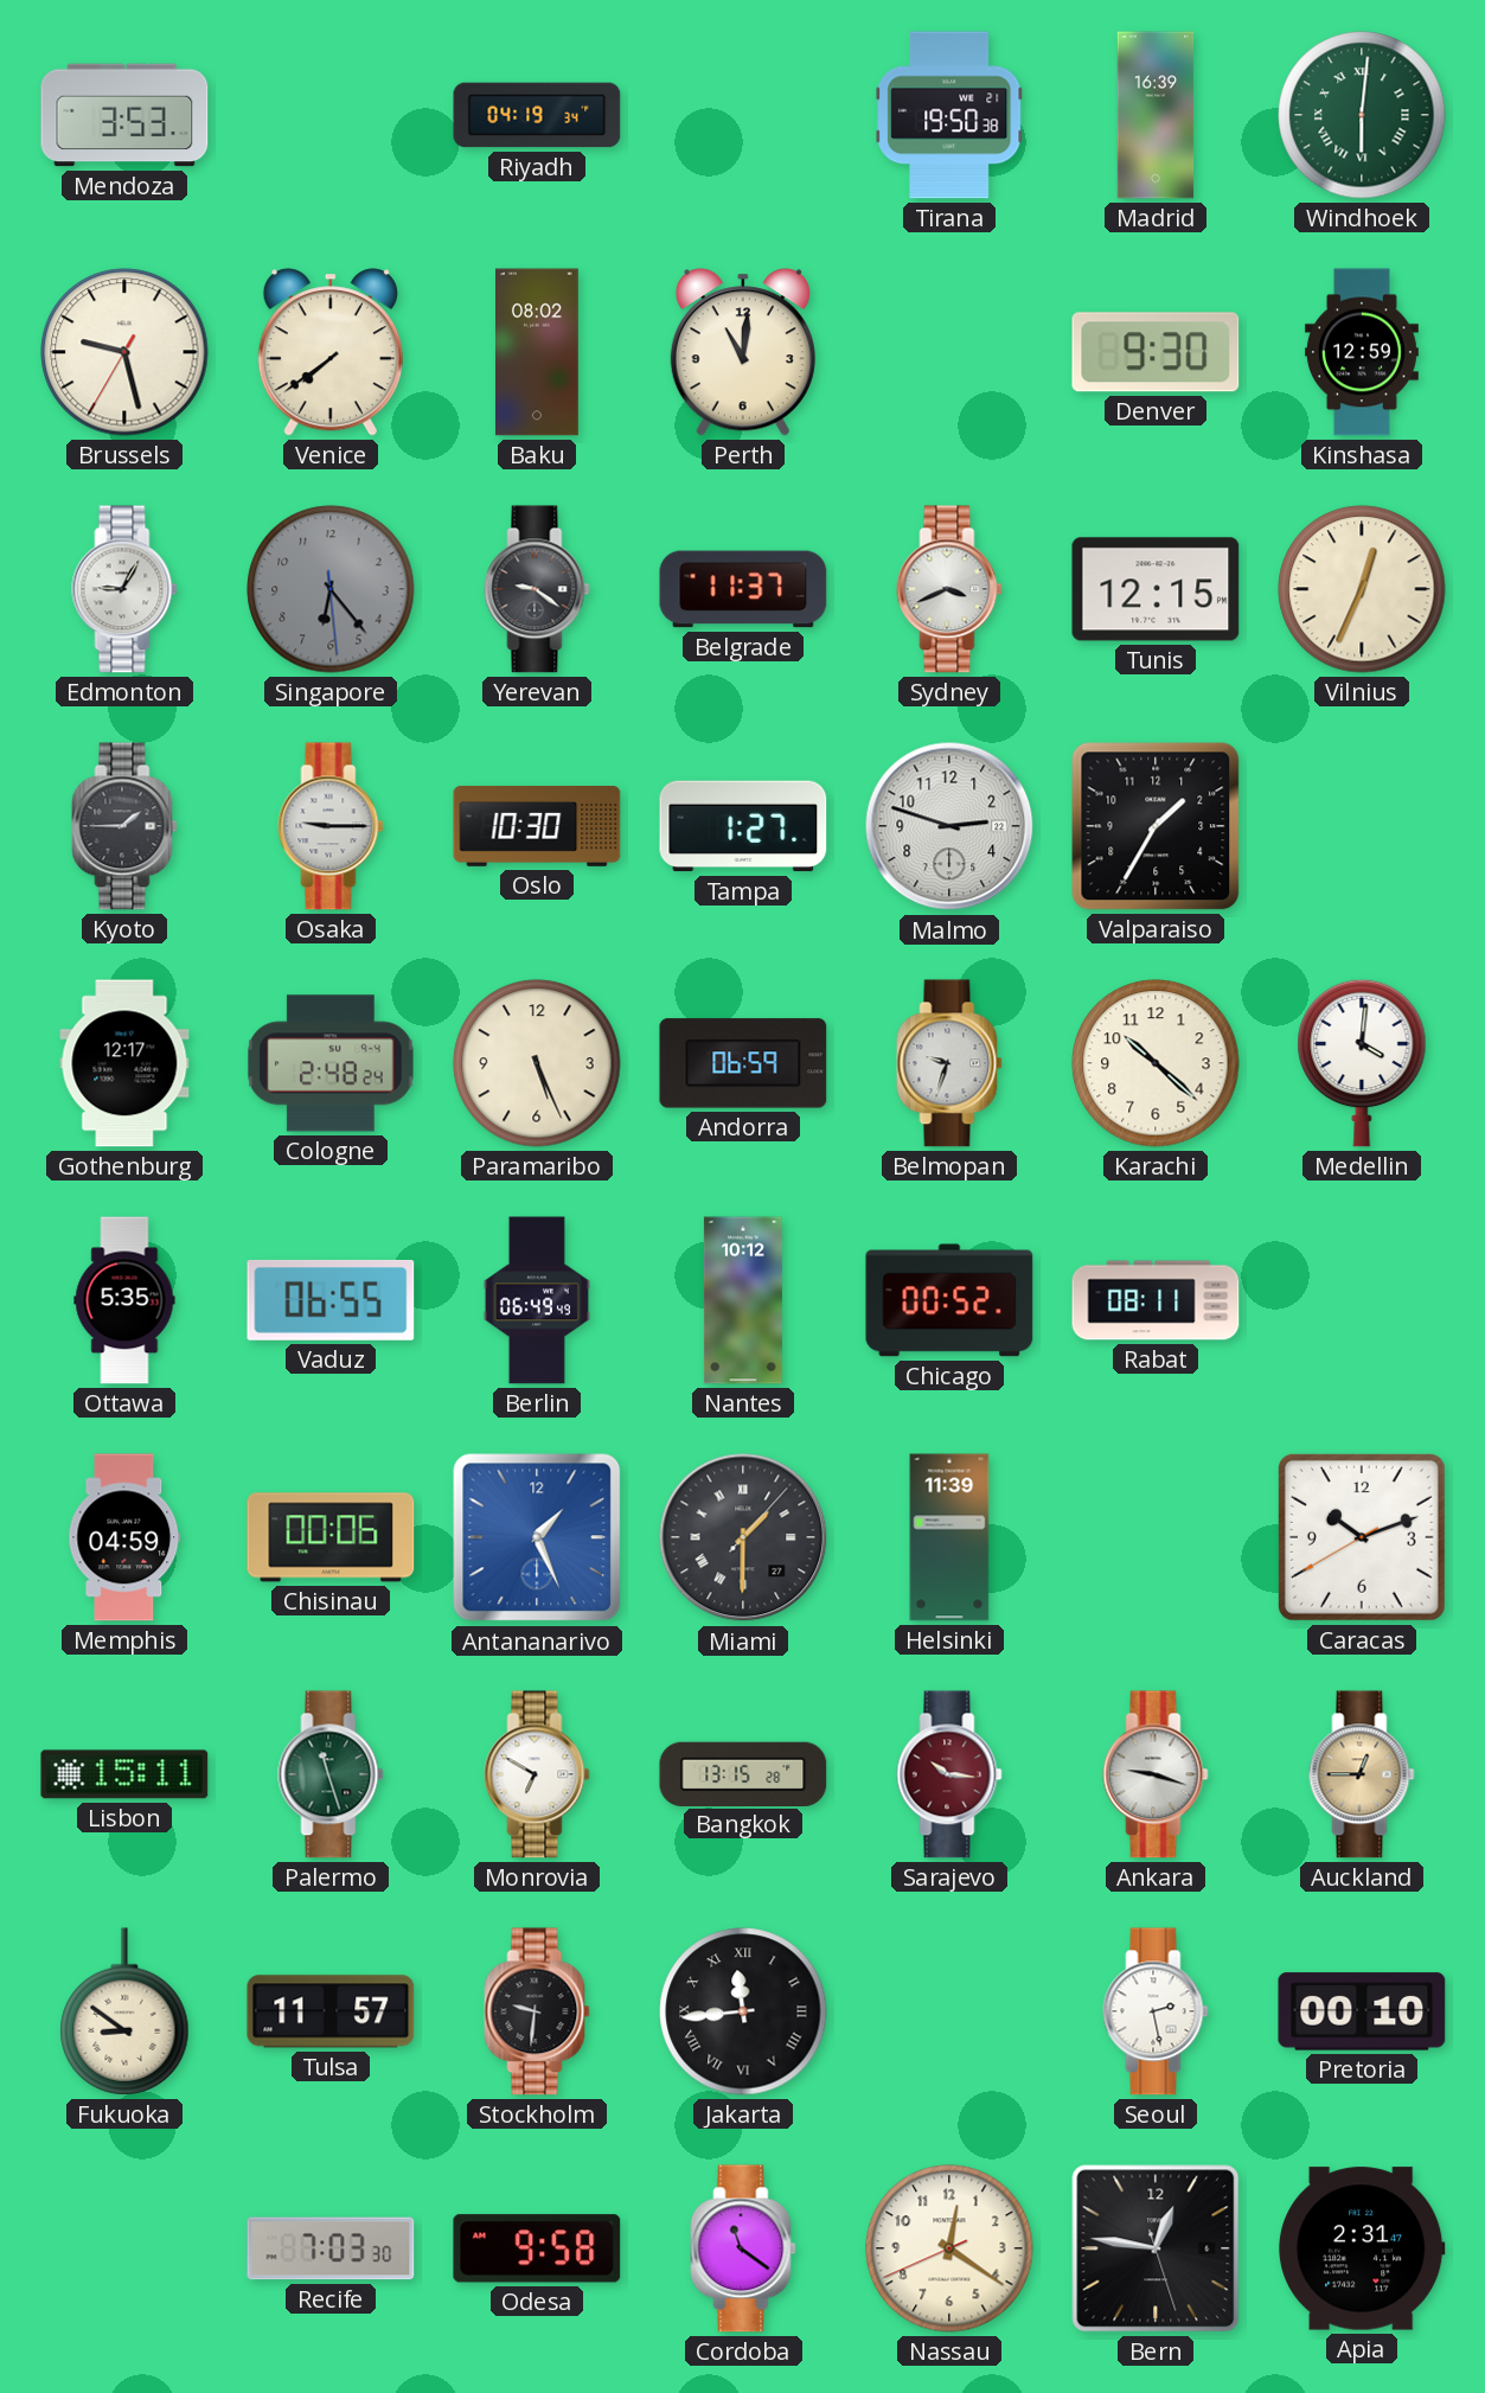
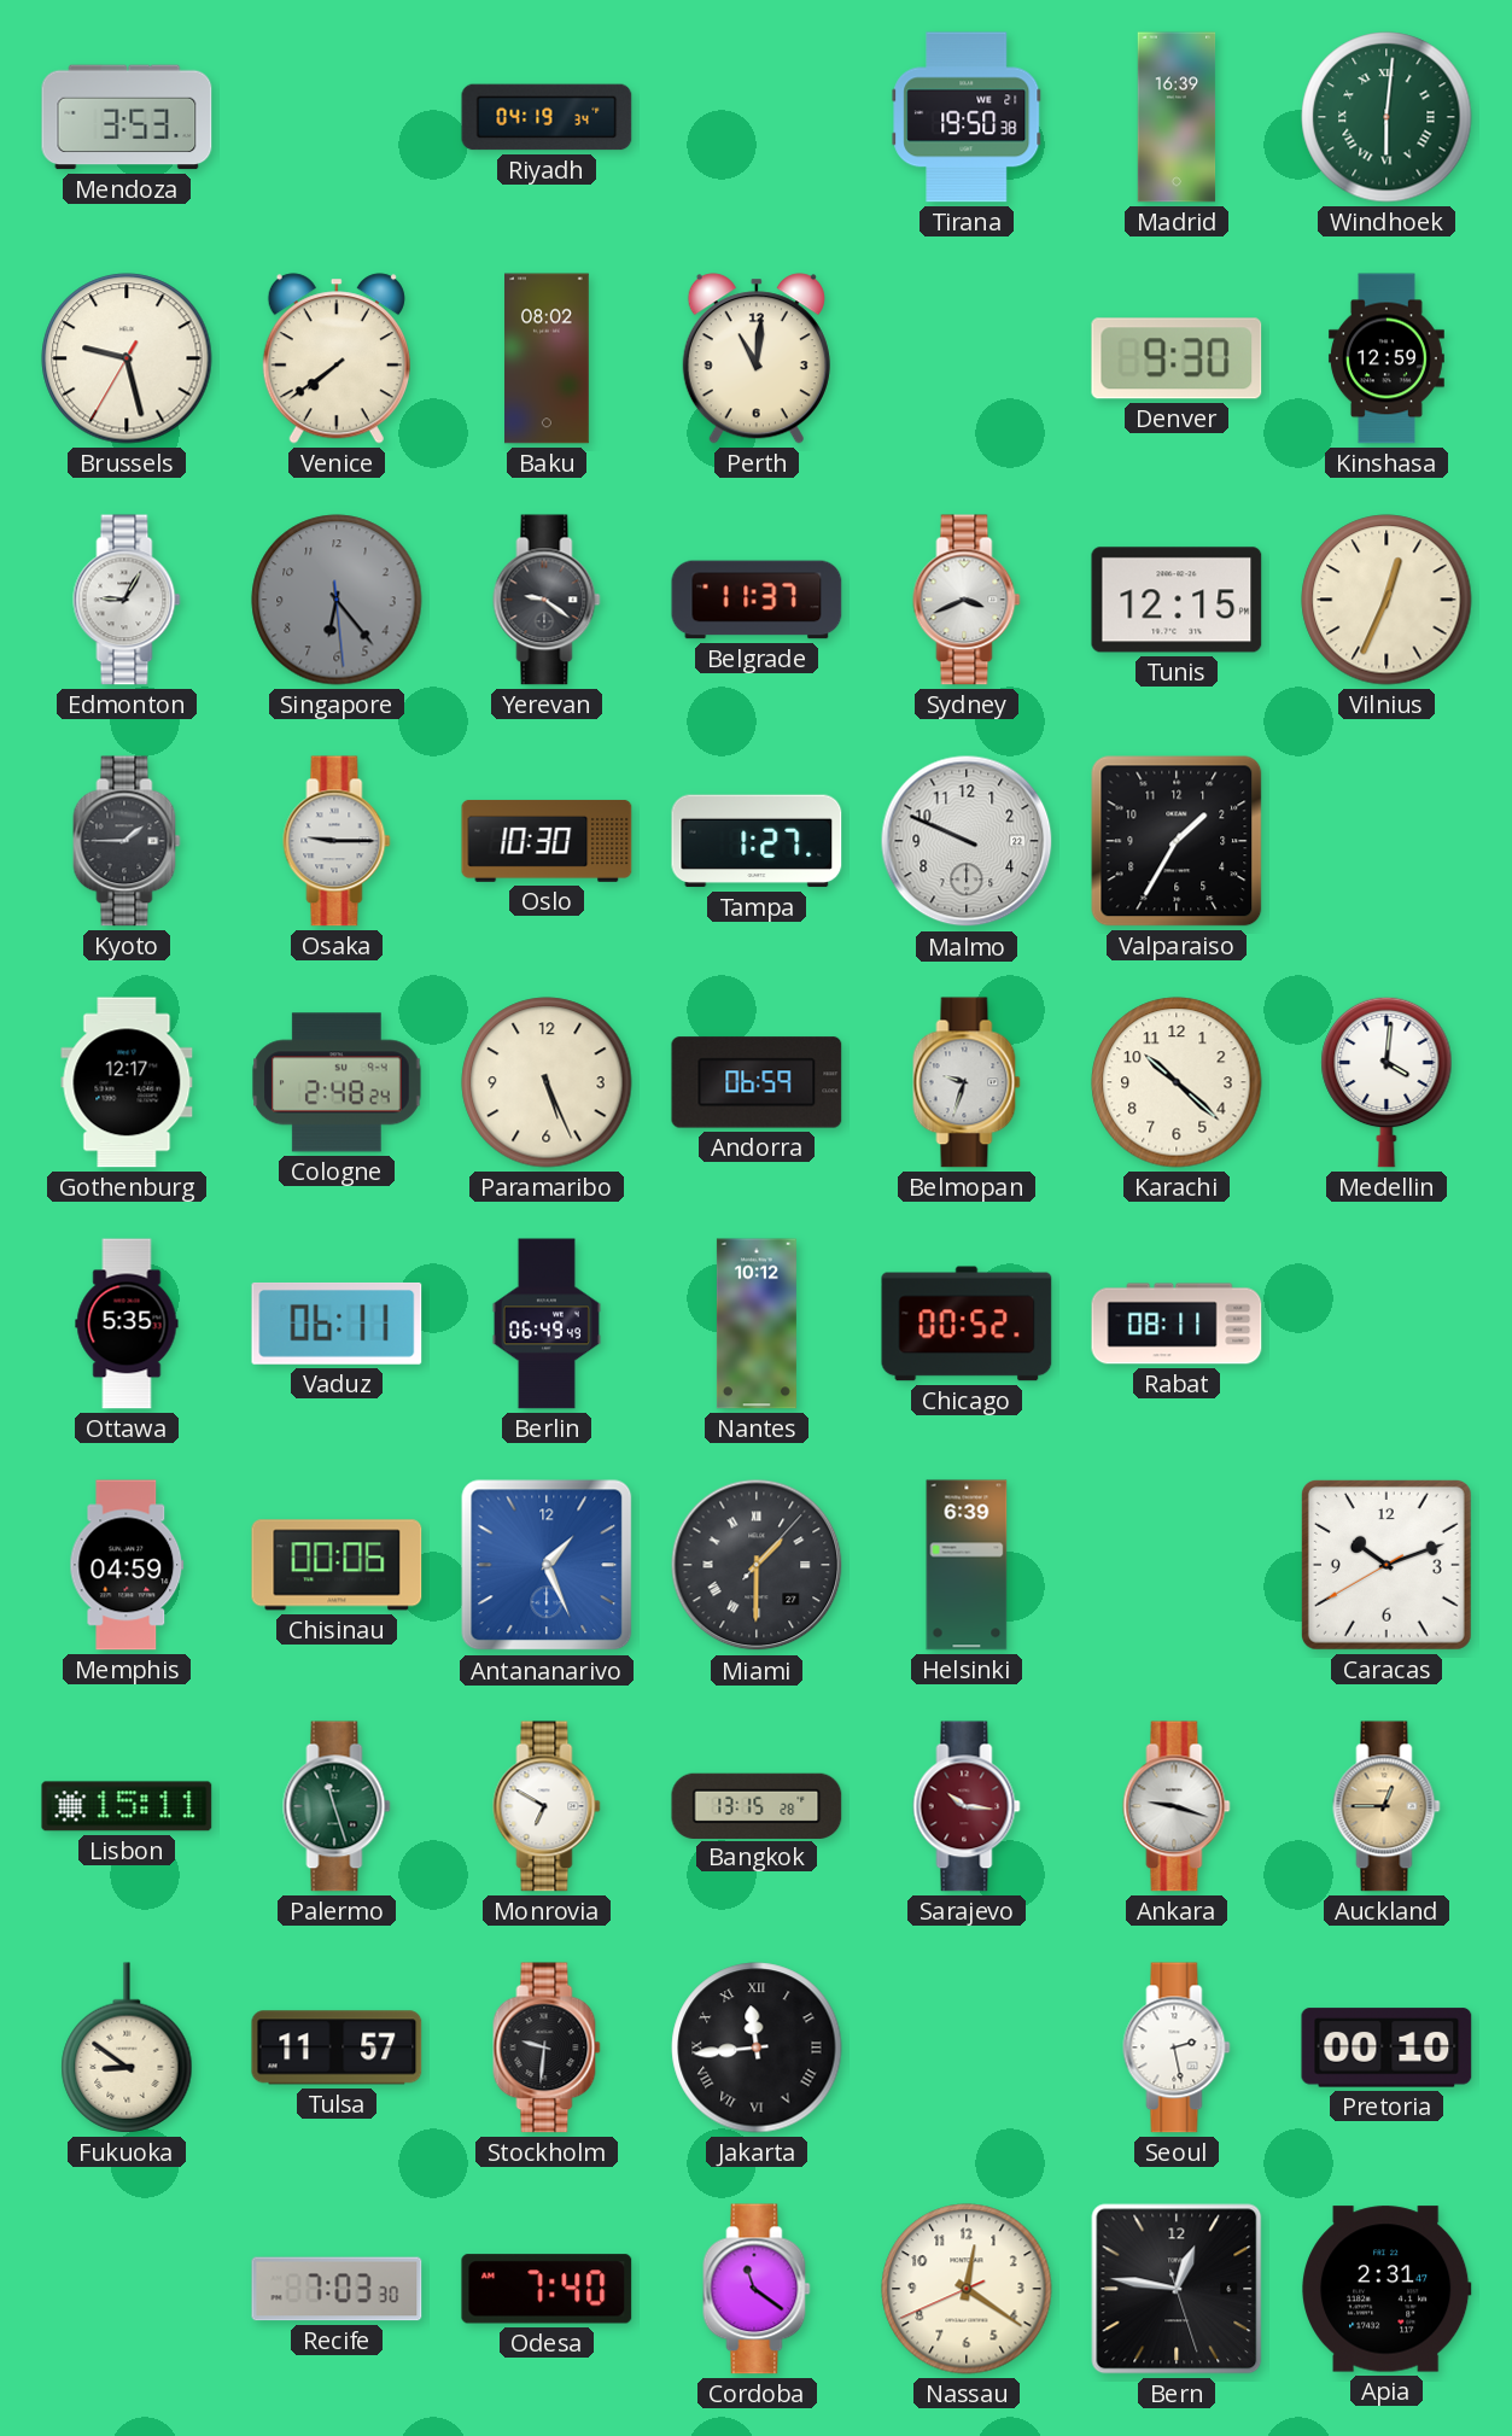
Malmo: 2:48 -> 9:49 (967, 841)
Vaduz: 06:55 -> 06:11 (337, 1324)
Helsinki: 11:39 -> 6:39 (967, 1565)
Odesa: 9:58 -> 7:40 (547, 2289)
